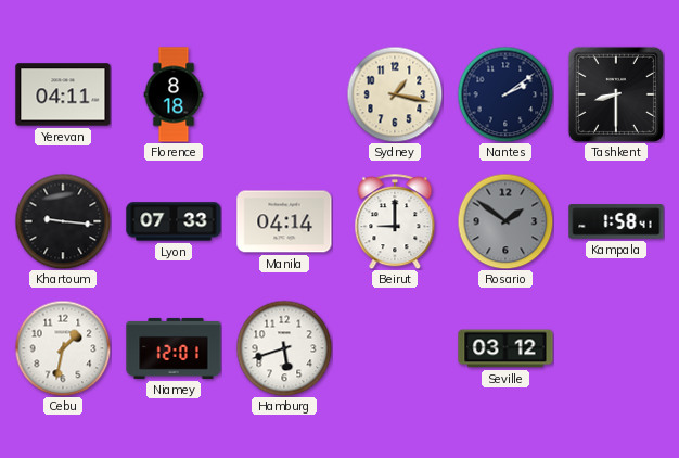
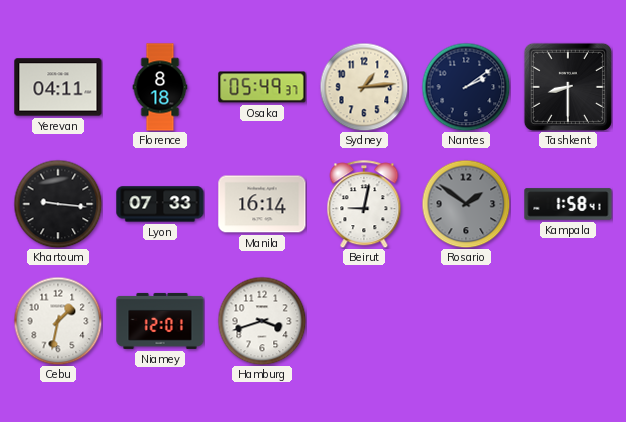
Osaka: none -> 05:49 (262, 87)
Sydney: 1:17 -> 1:14 (364, 87)
Manila: 04:14 -> 16:14 (262, 204)
Beirut: 9:00 -> 9:02 (364, 204)
Hamburg: 5:42 -> 3:42 (262, 321)
Seville: 03:12 -> none (505, 348)
